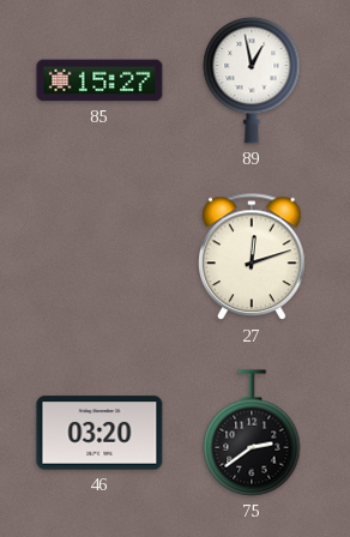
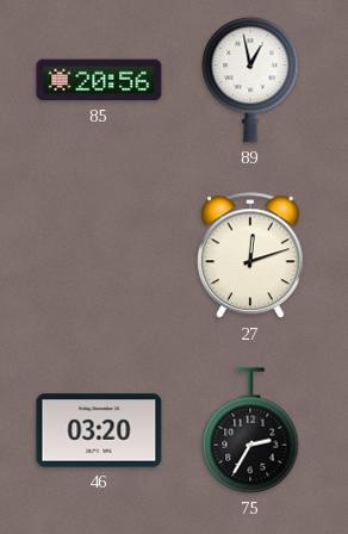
85: 15:27 -> 20:56 (99, 80)
75: 2:39 -> 2:35 (250, 430)
